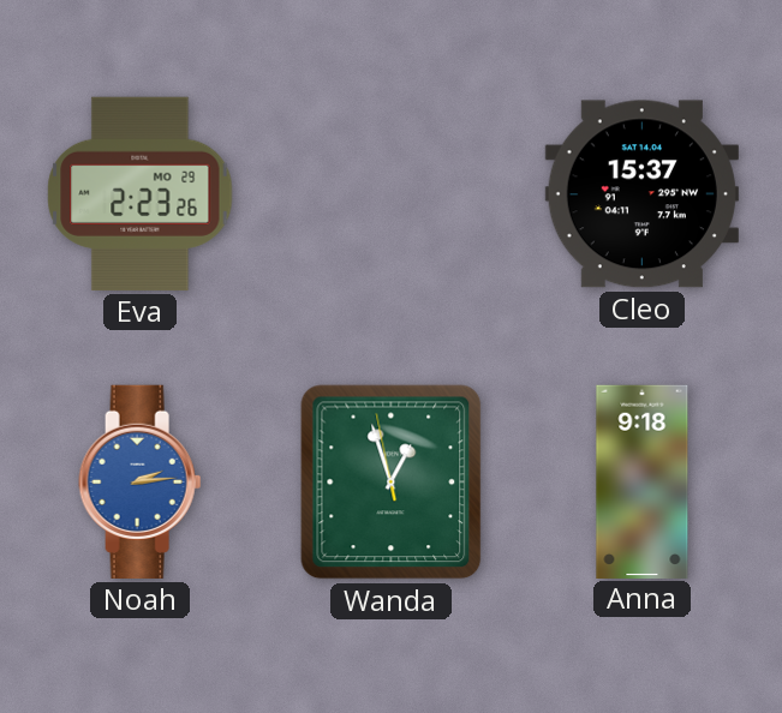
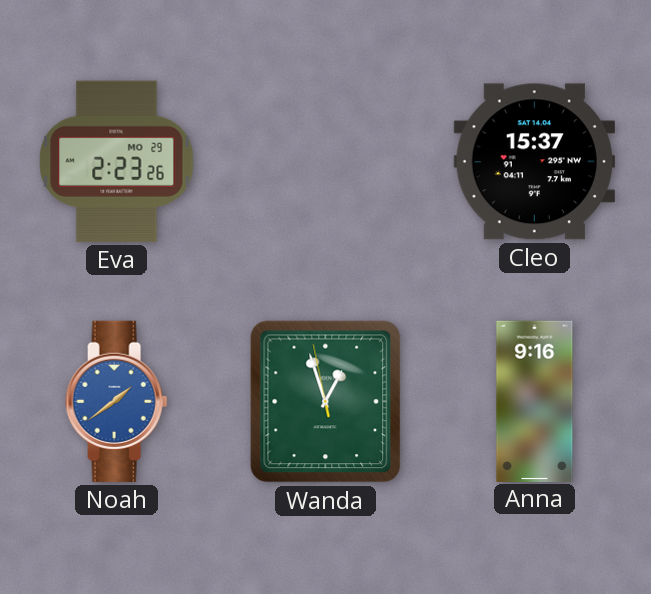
Noah: 2:14 -> 1:39 (117, 401)
Anna: 9:18 -> 9:16 (535, 401)
